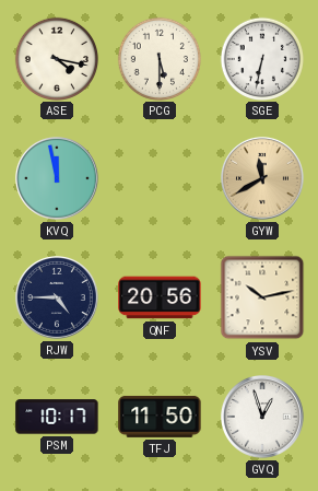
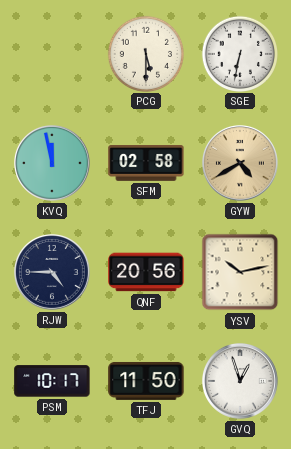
ASE: 4:17 -> none (56, 58)
SFM: none -> 02:58 (146, 164)
GYW: 11:40 -> 4:40 (241, 164)
